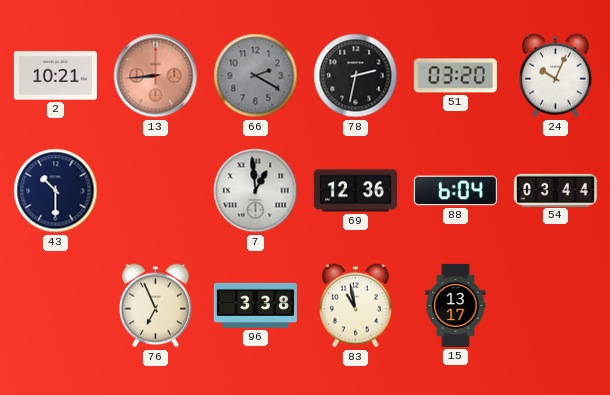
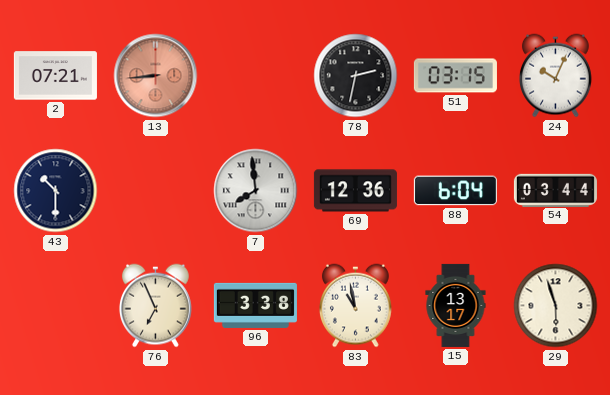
2: 10:21 -> 07:21 (55, 76)
66: 2:20 -> none (256, 76)
51: 03:20 -> 03:15 (455, 76)
7: 12:59 -> 7:59 (256, 191)
29: none -> 5:57 (556, 306)
